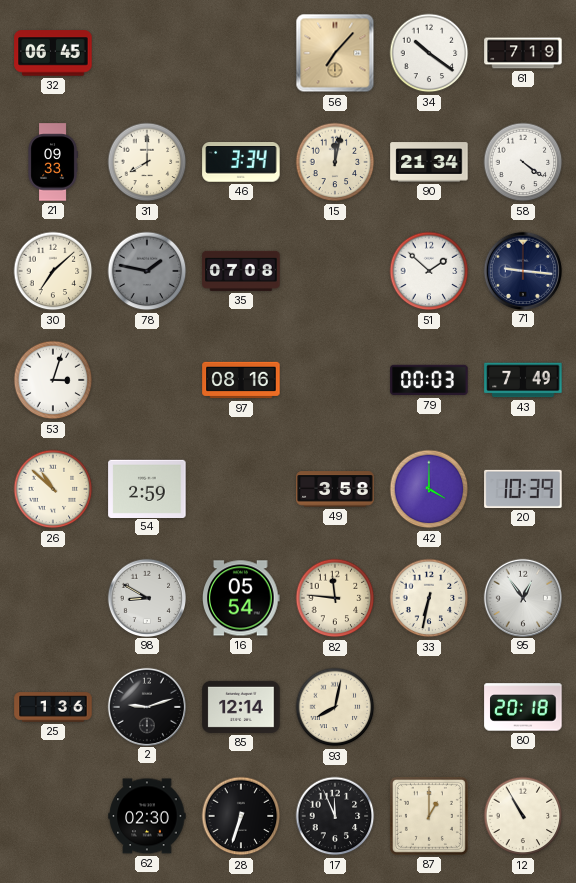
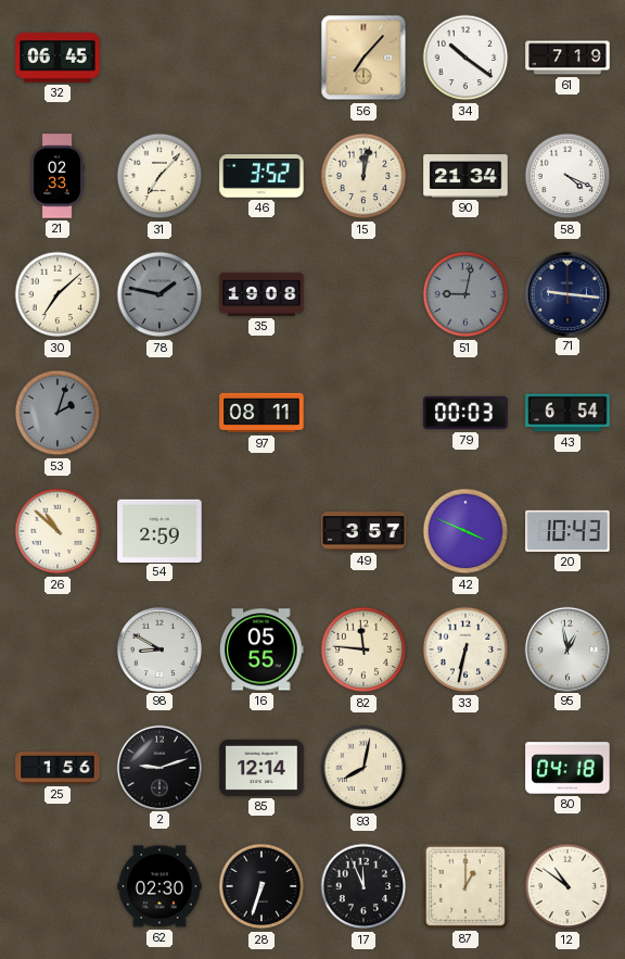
21: 09:33 -> 02:33 (58, 176)
31: 8:00 -> 7:07 (160, 176)
46: 3:34 -> 3:52 (262, 176)
58: 4:21 -> 4:19 (567, 176)
35: 07:08 -> 19:08 (262, 294)
51: 1:52 -> 9:02 (465, 294)
51 dial: white -> grey (465, 294)
53: 3:03 -> 2:03 (58, 413)
53 dial: white -> grey (58, 413)
97: 08:16 -> 08:11 (262, 413)
43: 7:49 -> 6:54 (567, 413)
49: 3:58 -> 3:57 (363, 531)
42: 4:00 -> 3:49 (465, 531)
20: 10:39 -> 10:43 (567, 531)
16: 05:54 -> 05:55 (263, 649)
95: 12:54 -> 12:58 (566, 648)
25: 1:36 -> 1:56 (58, 768)
80: 20:18 -> 04:18 (567, 768)
12: 10:55 -> 10:51 (567, 886)
